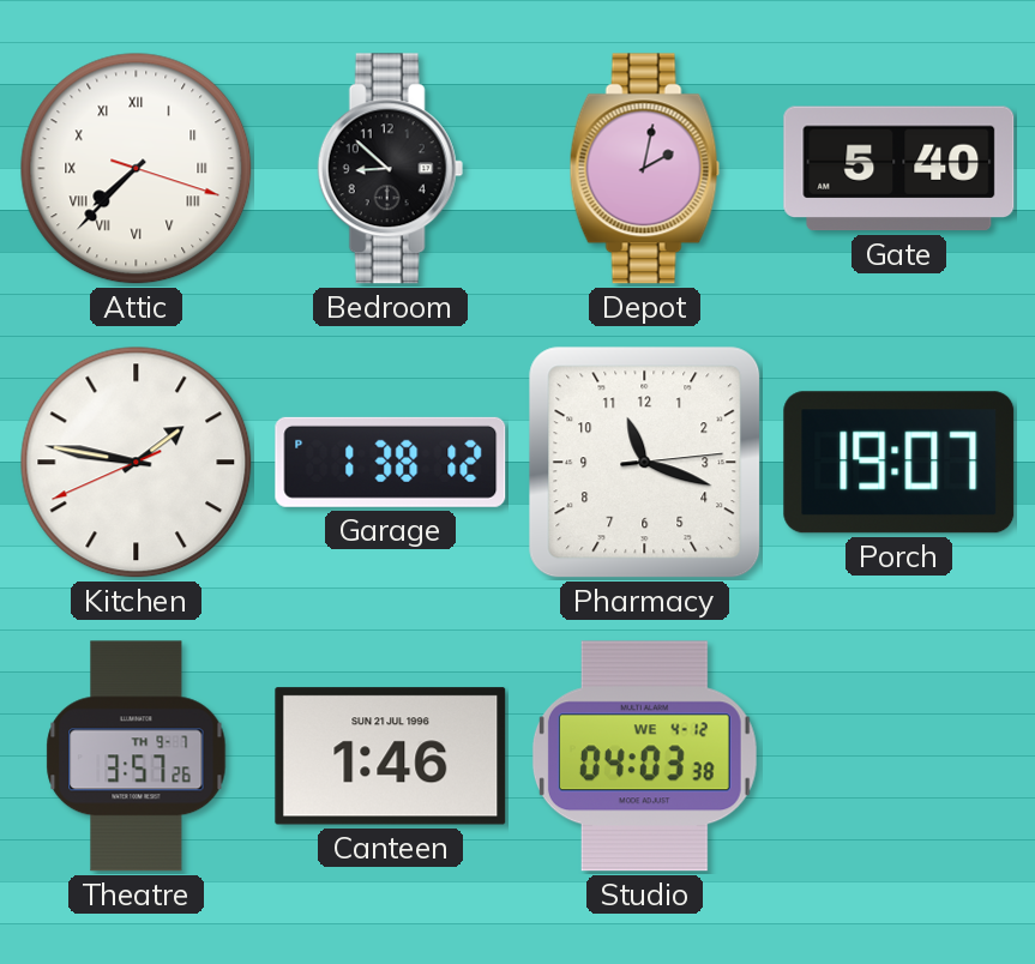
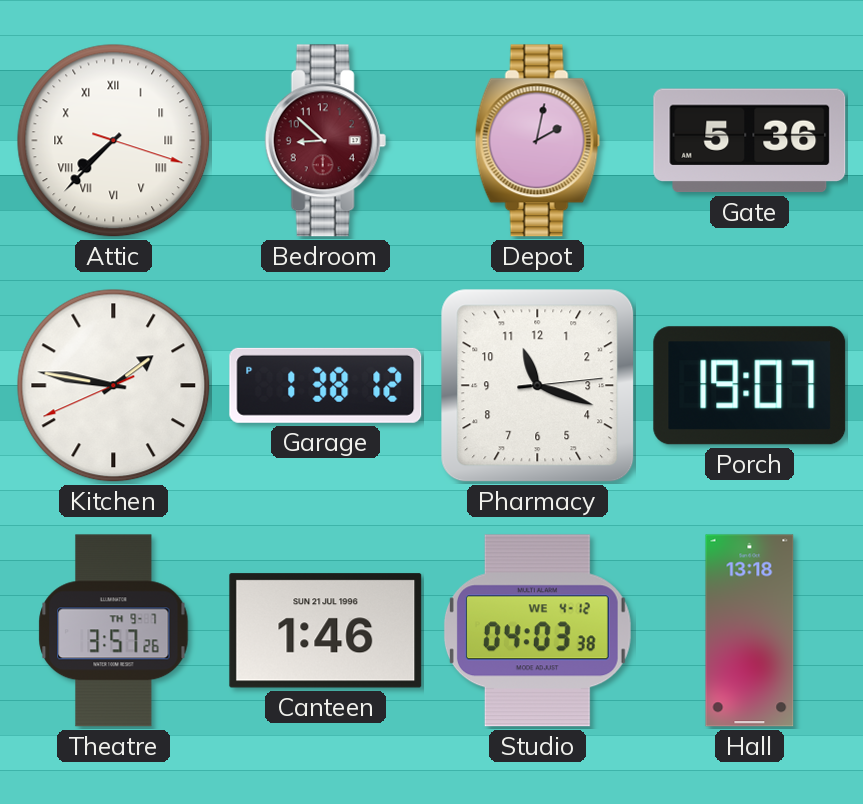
Bedroom dial: black -> burgundy (325, 141)
Gate: 5:40 -> 5:36 (750, 141)
Hall: none -> 13:18 (750, 631)
